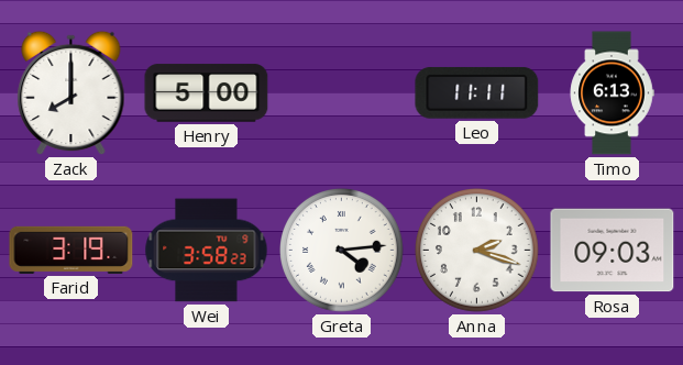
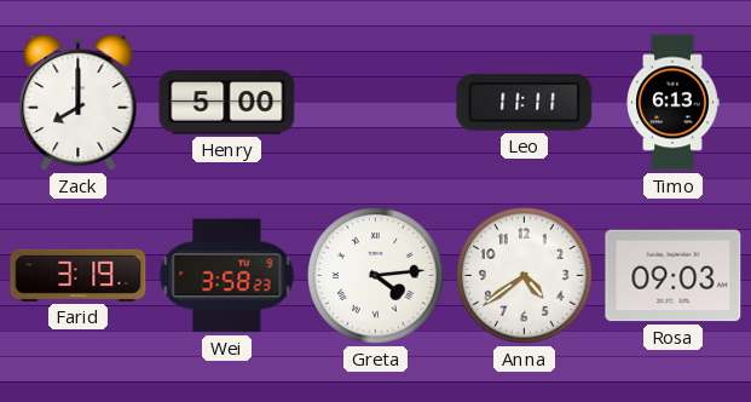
Anna: 2:18 -> 4:39 (525, 276)
